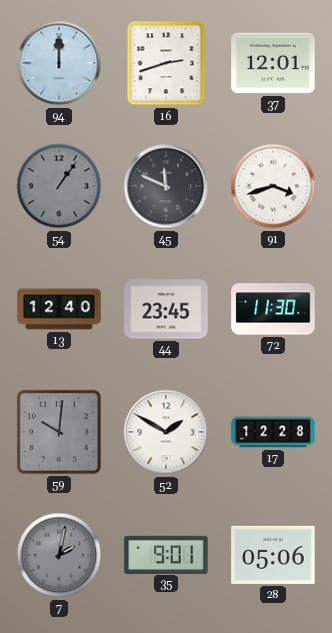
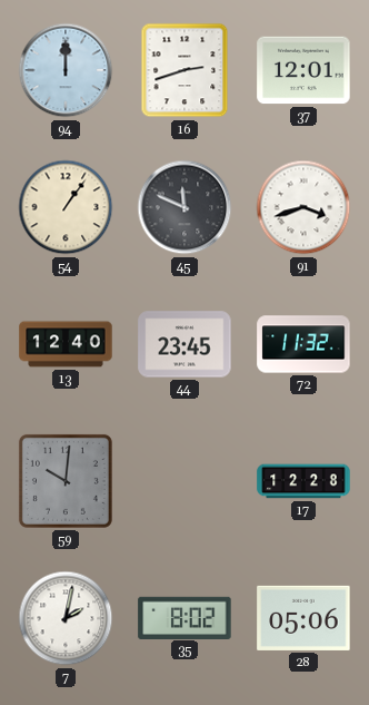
54 dial: grey -> cream (66, 207)
72: 11:30 -> 11:32 (303, 344)
52: 1:50 -> none (166, 432)
7 dial: grey -> white (66, 618)
35: 9:01 -> 8:02 (184, 617)
